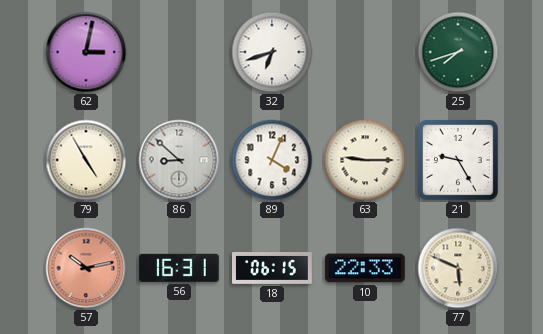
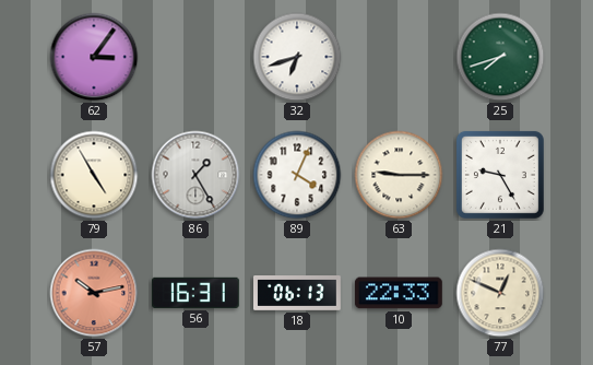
62: 3:02 -> 3:06 (94, 57)
86: 8:52 -> 1:25 (195, 175)
18: 06:15 -> 06:13 (298, 294)
77: 5:49 -> 12:49 (500, 293)
